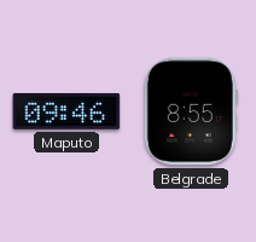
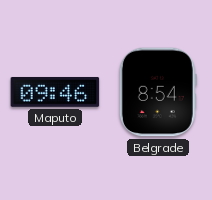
Belgrade: 8:55 -> 8:54 (158, 92)
